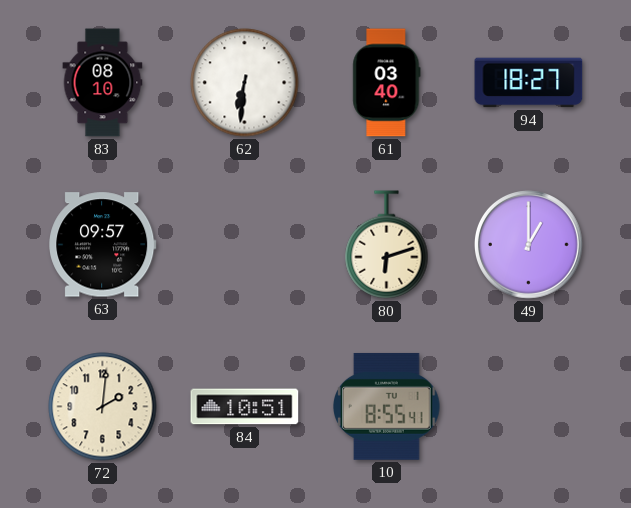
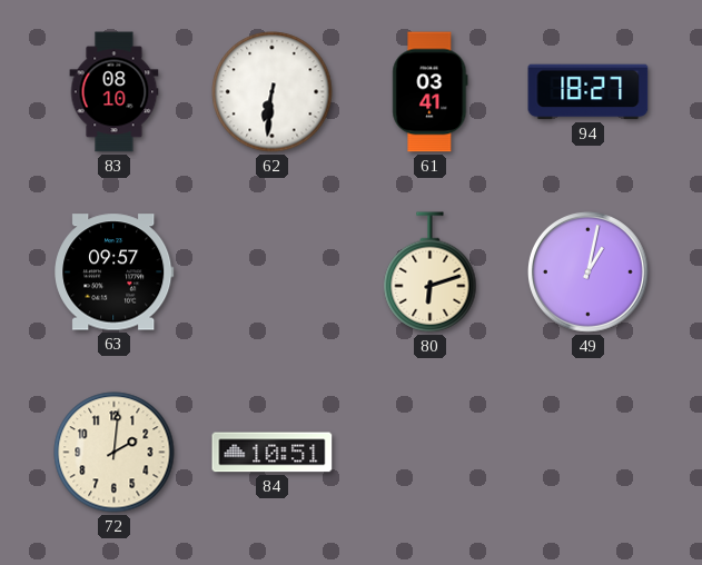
61: 03:40 -> 03:41 (431, 92)
49: 1:00 -> 1:02 (587, 271)
10: 8:55 -> none (387, 406)
